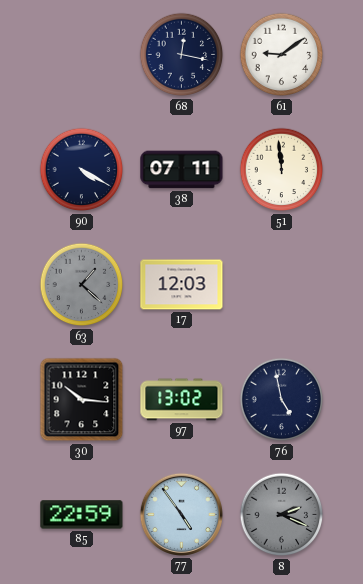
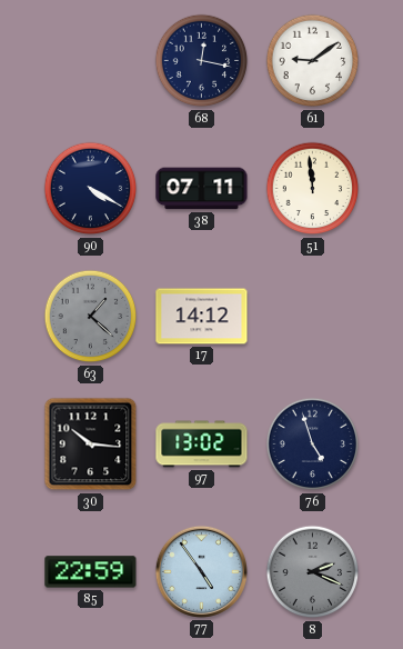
17: 12:03 -> 14:12 (202, 317)
76: 4:58 -> 4:57 (313, 445)
